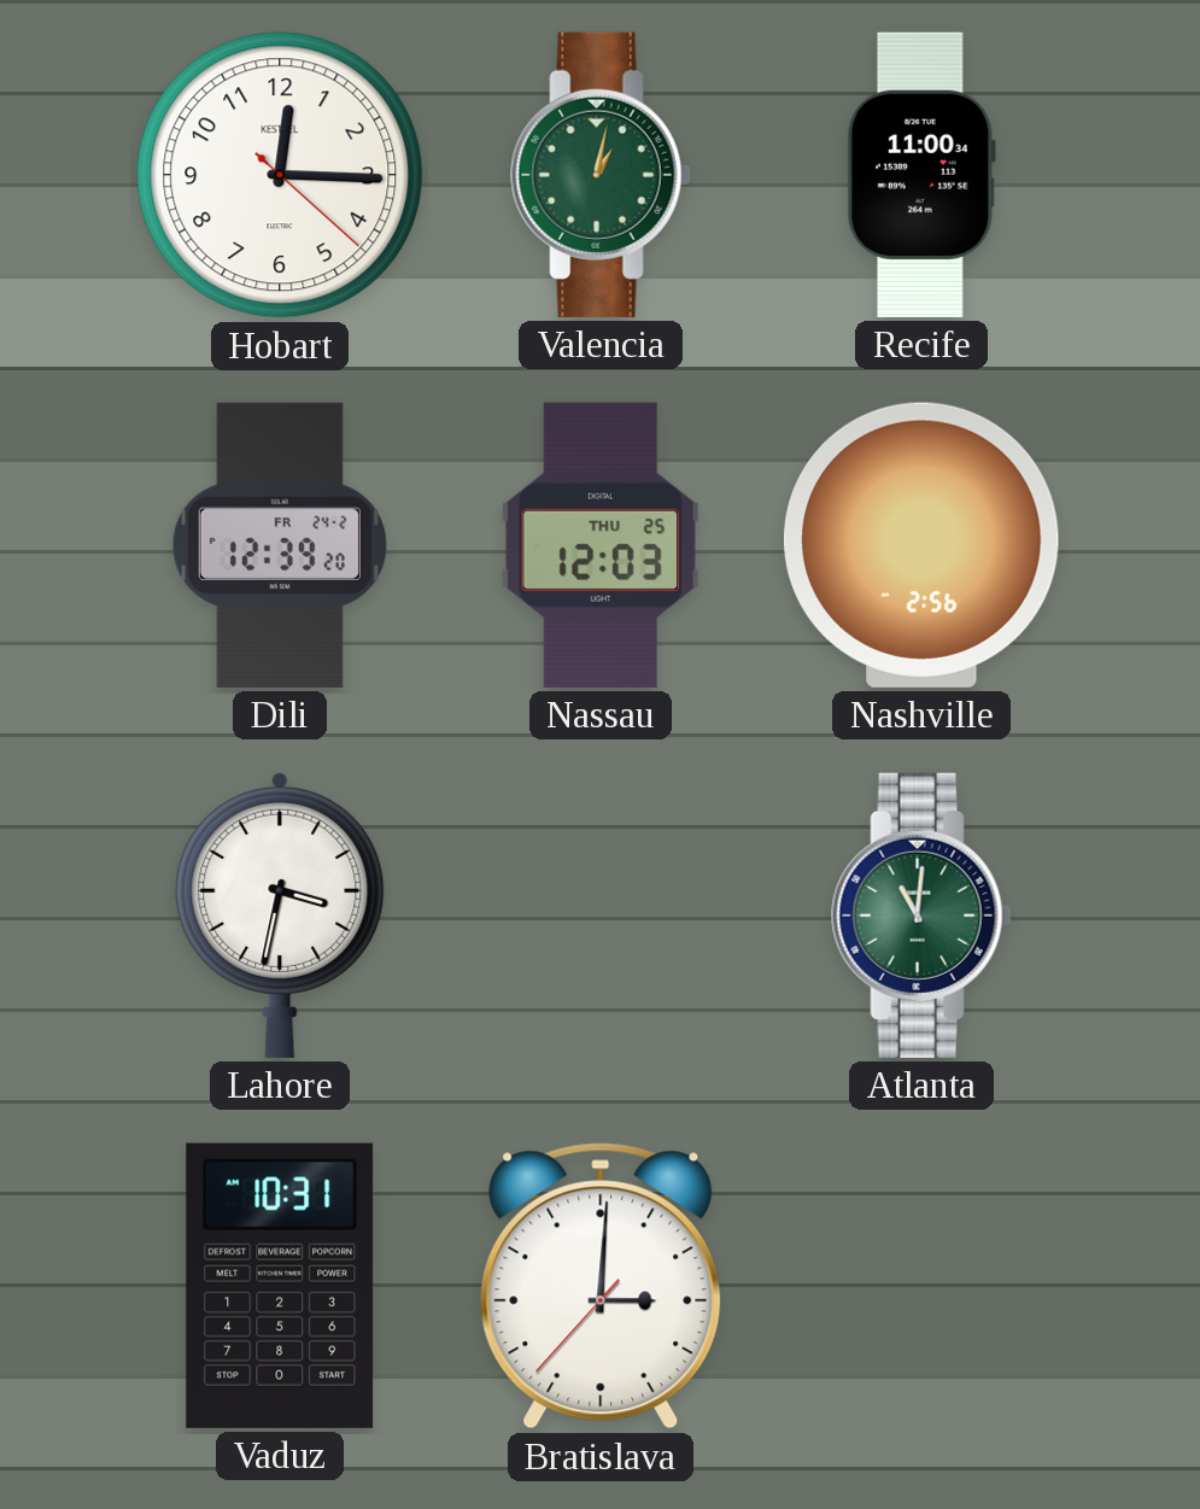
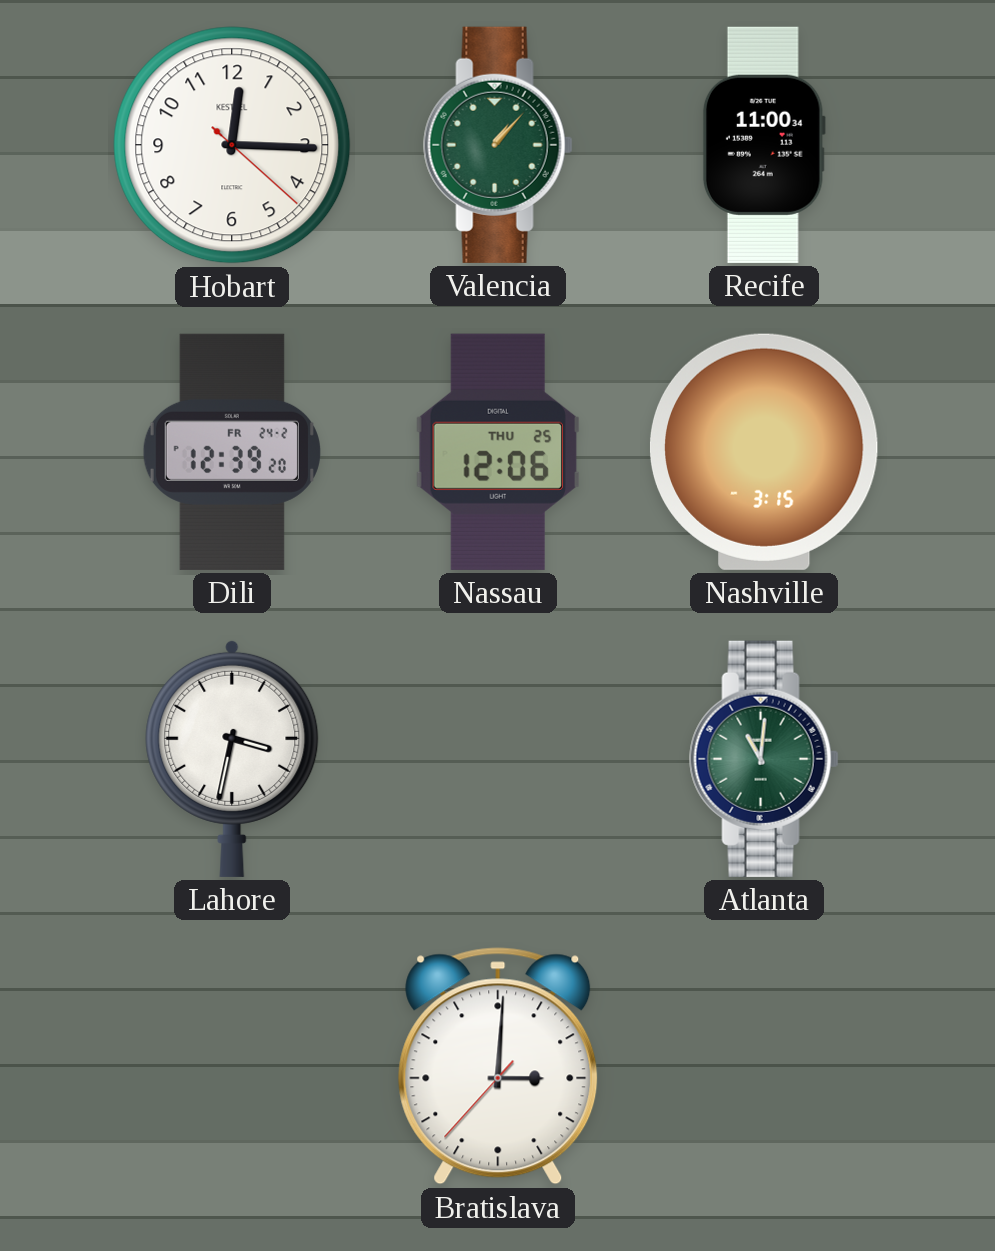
Valencia: 1:02 -> 1:07 (498, 145)
Nassau: 12:03 -> 12:06 (497, 452)
Nashville: 2:56 -> 3:15 (764, 452)
Vaduz: 10:31 -> none (280, 1286)
